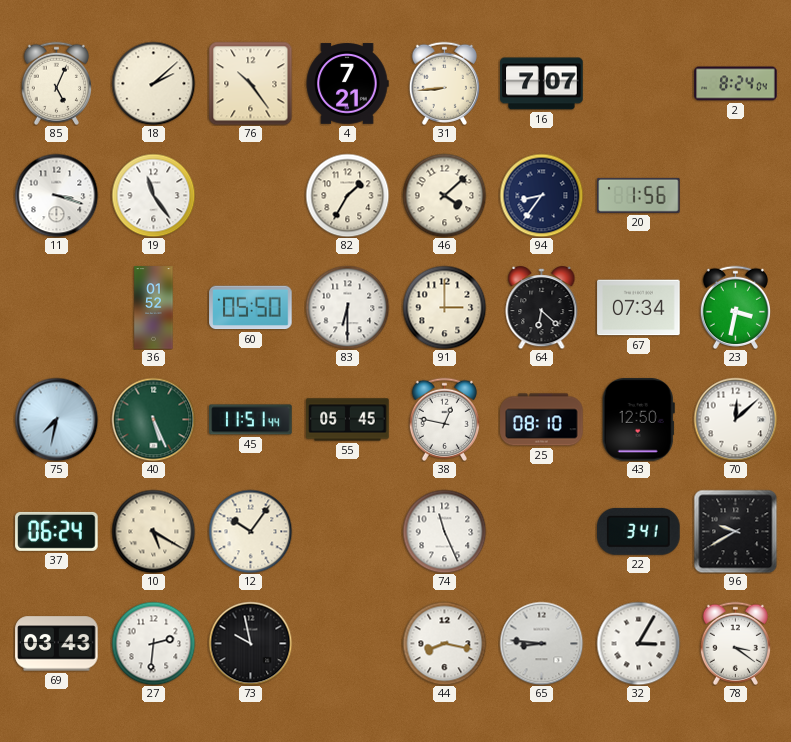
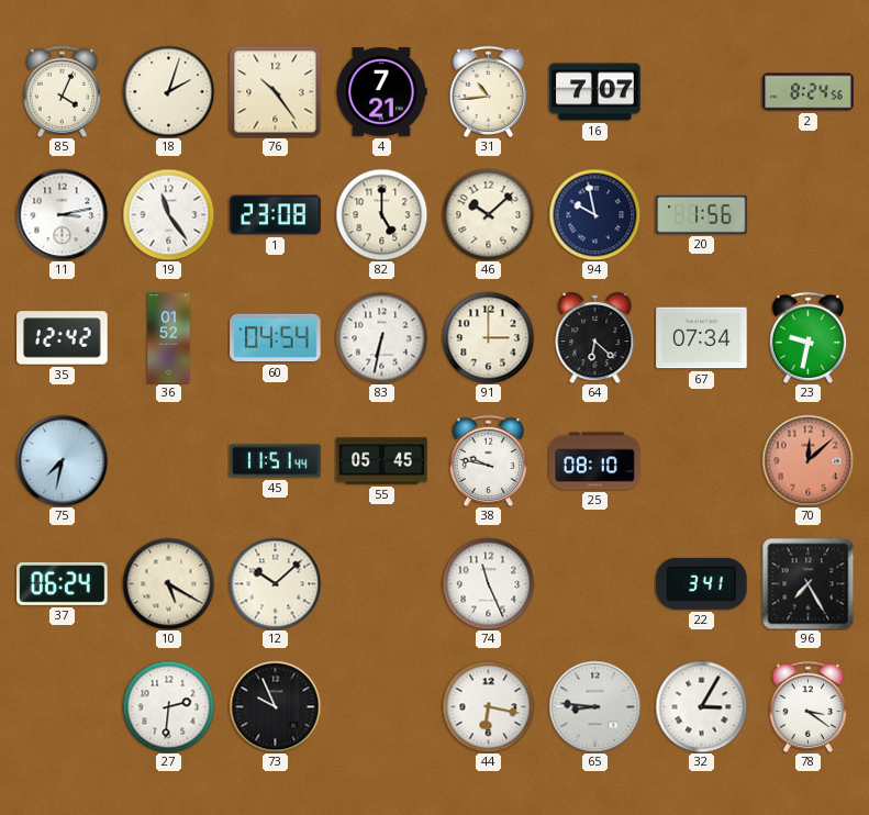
85: 5:04 -> 4:04 (62, 91)
18: 2:08 -> 2:03 (168, 91)
31: 8:44 -> 10:44 (488, 91)
2: 8:24:04 -> 8:24:56 (809, 92)
11: 3:18 -> 3:13 (62, 214)
1: none -> 23:08 (276, 215)
82: 1:35 -> 5:00 (381, 214)
46: 4:08 -> 10:08 (488, 214)
94: 8:36 -> 9:58 (594, 214)
35: none -> 12:42 (63, 338)
60: 05:50 -> 04:54 (276, 338)
83: 6:30 -> 6:32 (381, 337)
23: 3:32 -> 9:32 (807, 337)
40: 5:26 -> none (153, 419)
38: 12:47 -> 9:47 (488, 460)
43: 12:50 -> none (638, 420)
70 dial: white -> salmon (807, 460)
12: 10:06 -> 10:08 (275, 583)
96: 9:40 -> 7:25 (807, 583)
69: 03:43 -> none (57, 644)
73: 9:58 -> 9:56 (275, 706)
44: 8:17 -> 6:17 (488, 706)
